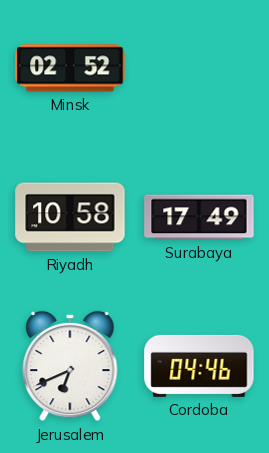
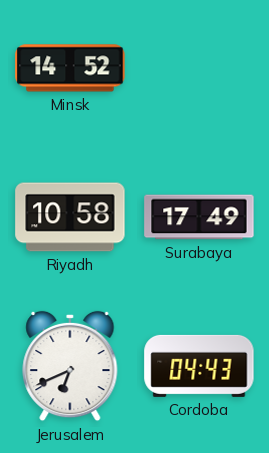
Minsk: 02:52 -> 14:52 (70, 68)
Cordoba: 04:46 -> 04:43 (199, 366)
